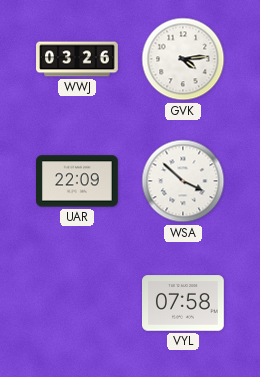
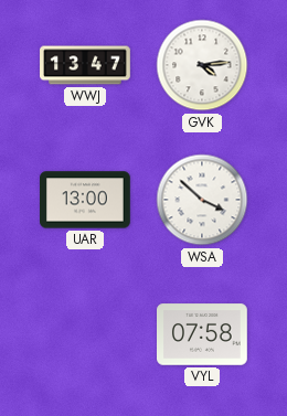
WWJ: 03:26 -> 13:47 (85, 65)
UAR: 22:09 -> 13:00 (86, 200)
